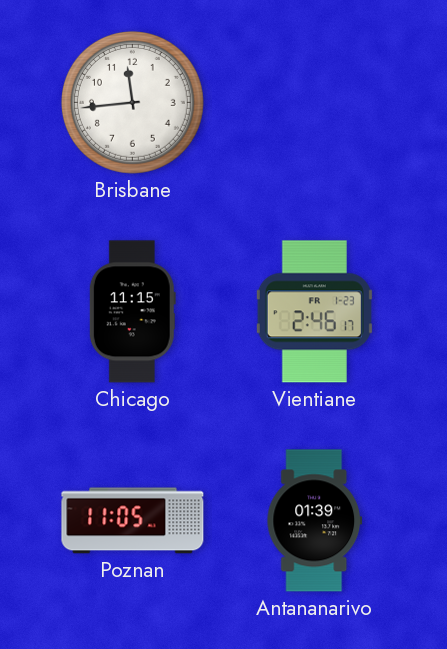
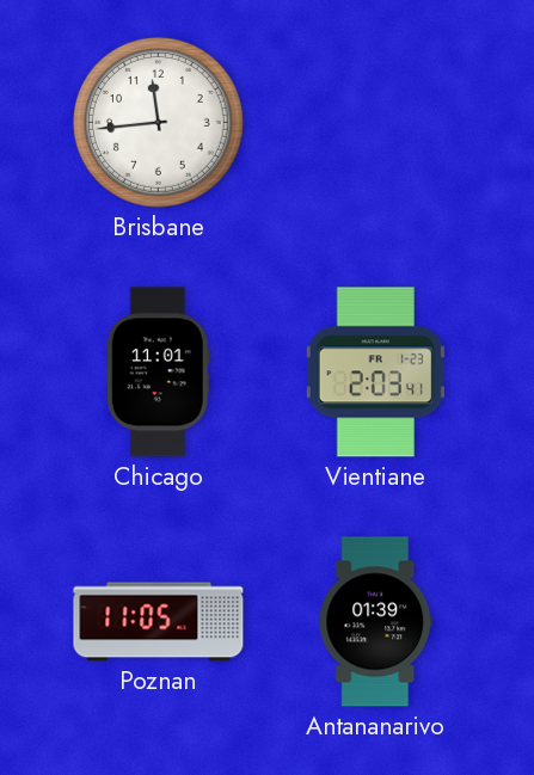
Chicago: 11:15 -> 11:01 (158, 373)
Vientiane: 2:46 -> 2:03 (375, 373)
